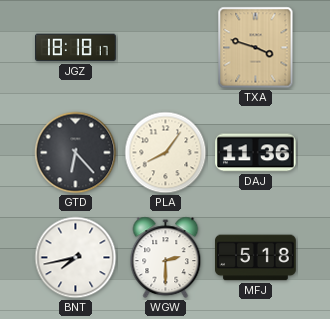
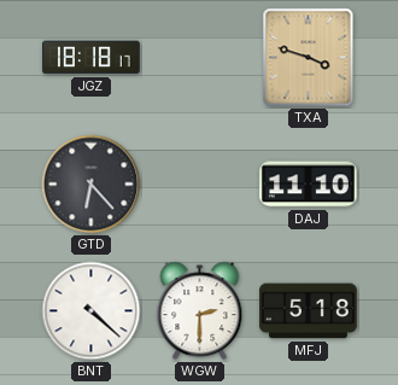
PLA: 8:06 -> none (166, 153)
DAJ: 11:36 -> 11:10 (309, 185)
BNT: 7:43 -> 4:22 (92, 311)
